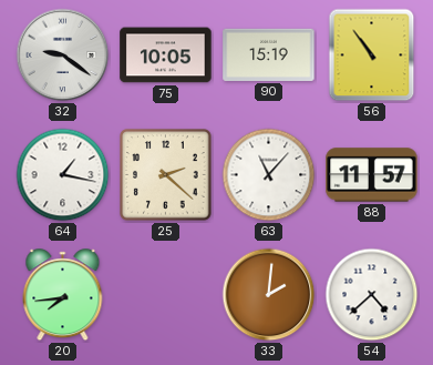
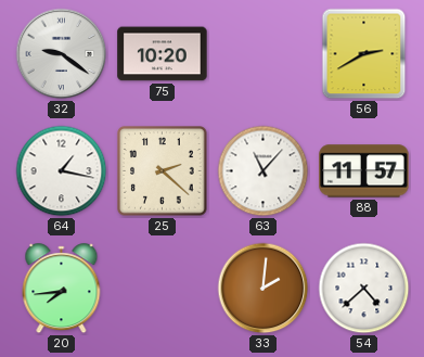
75: 10:05 -> 10:20 (163, 54)
90: 15:19 -> none (269, 54)
56: 10:54 -> 2:40 (364, 54)
